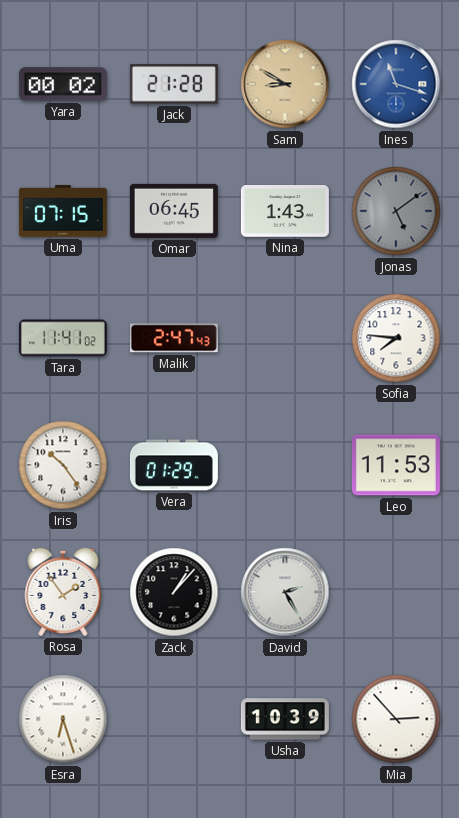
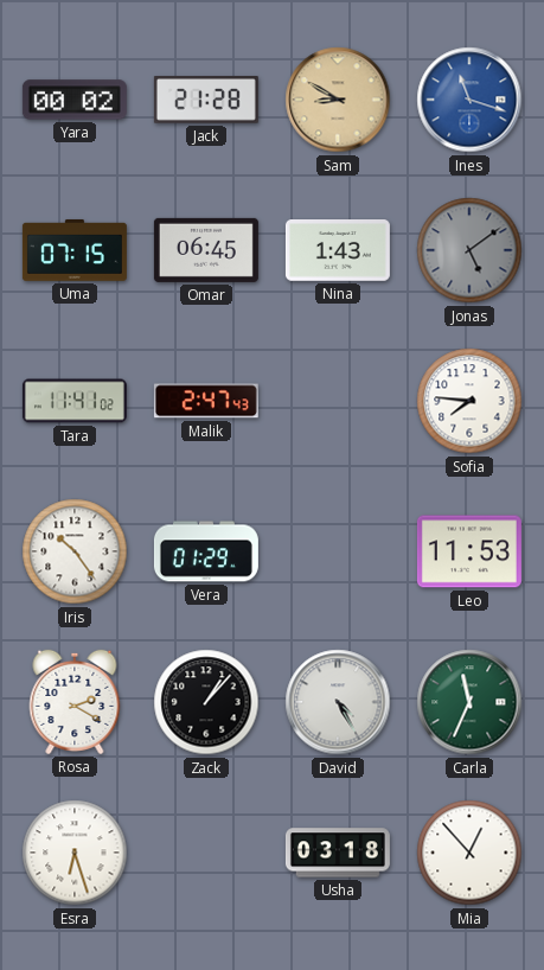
Rosa: 1:54 -> 2:20 (75, 702)
David: 2:25 -> 4:25 (338, 702)
Carla: none -> 11:34 (469, 702)
Usha: 10:39 -> 03:18 (338, 853)
Mia: 2:53 -> 12:53 (469, 853)
